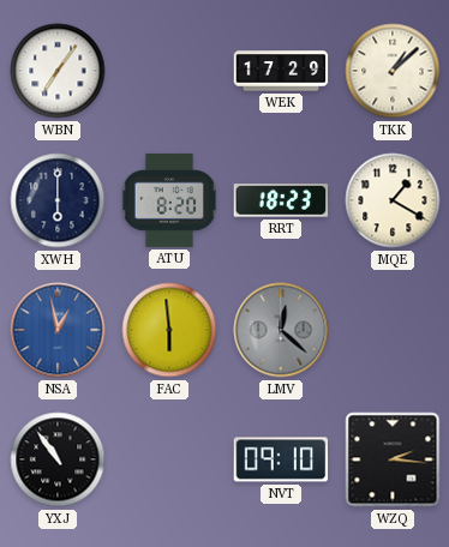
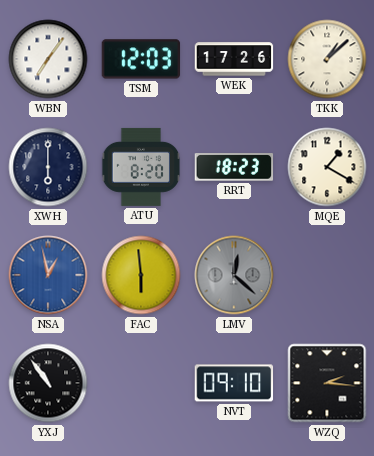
TSM: none -> 12:03 (141, 59)
WEK: 17:29 -> 17:26 (234, 59)
